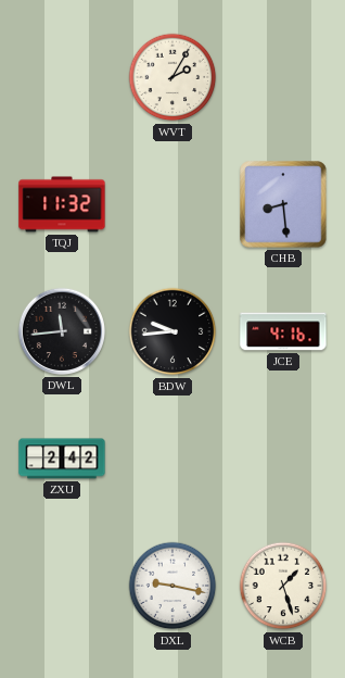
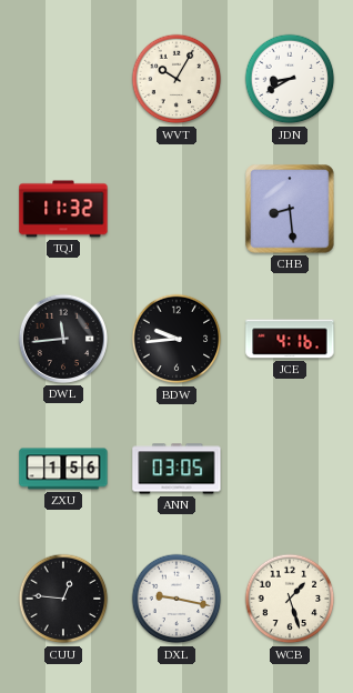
WVT: 2:05 -> 10:05 (176, 79)
JDN: none -> 8:40 (290, 79)
ZXU: 2:42 -> 1:56 (63, 469)
ANN: none -> 03:05 (176, 469)
CUU: none -> 12:46 (63, 599)
